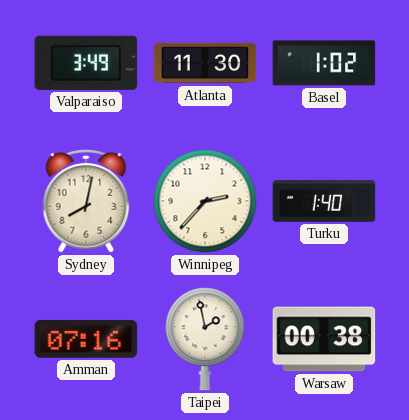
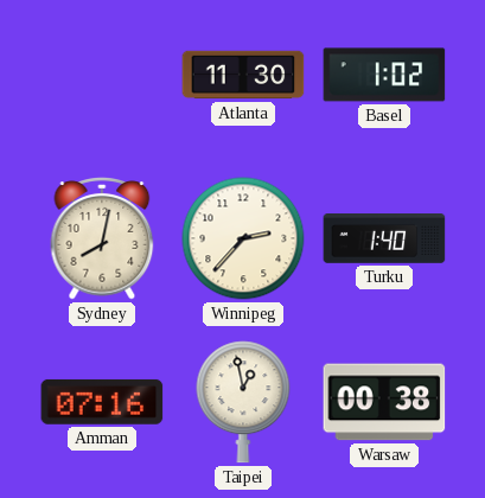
Valparaiso: 3:49 -> none (86, 63)
Taipei: 1:58 -> 12:58 (243, 402)
